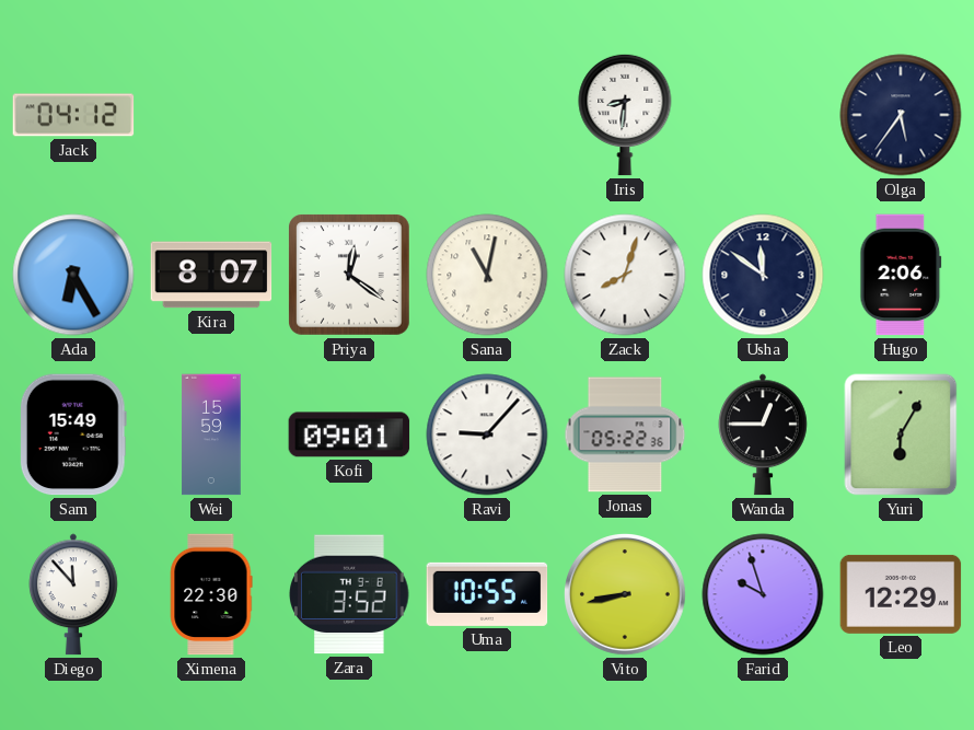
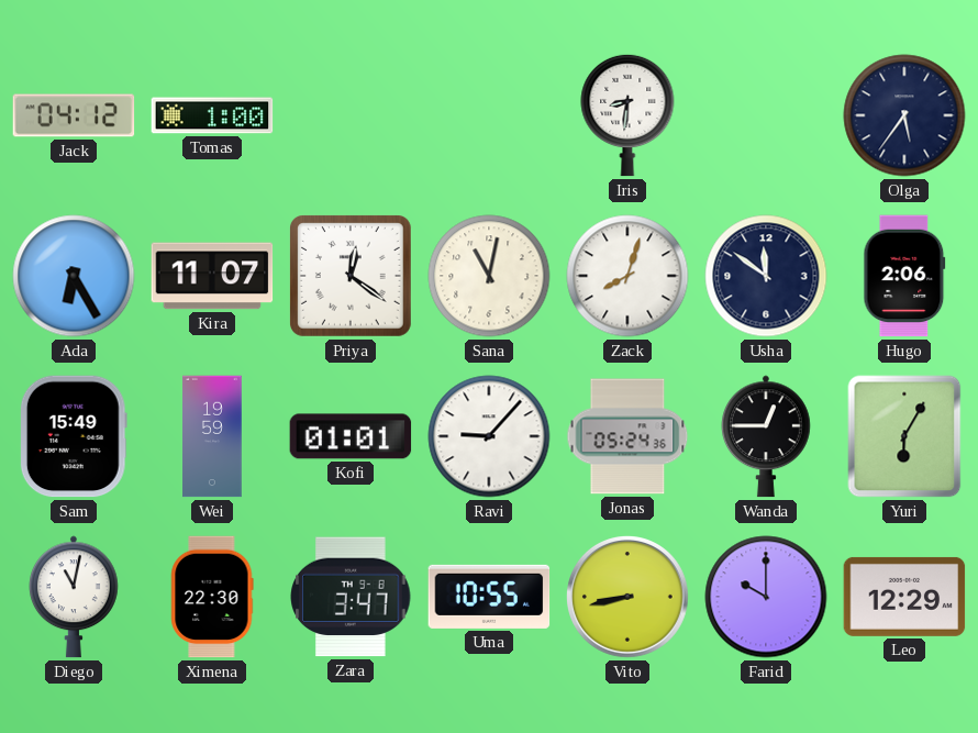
Tomas: none -> 1:00 (212, 115)
Kira: 8:07 -> 11:07 (212, 276)
Wei: 15:59 -> 19:59 (212, 436)
Kofi: 09:01 -> 01:01 (351, 436)
Jonas: 05:22 -> 05:24 (627, 436)
Diego: 11:53 -> 11:02 (75, 597)
Zara: 3:52 -> 3:47 (351, 597)
Farid: 9:57 -> 10:00 (766, 597)
